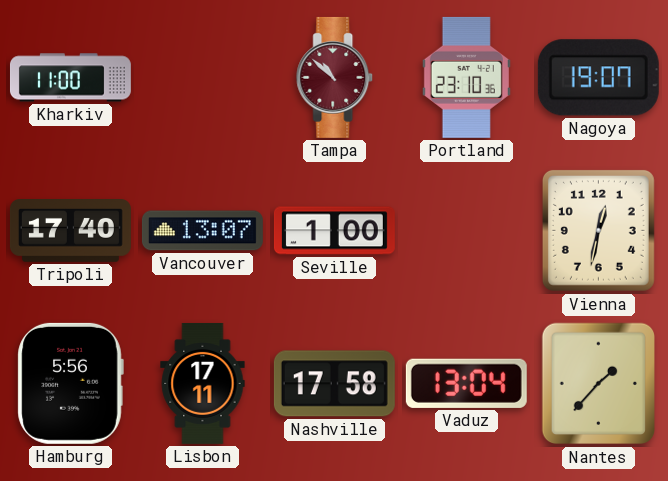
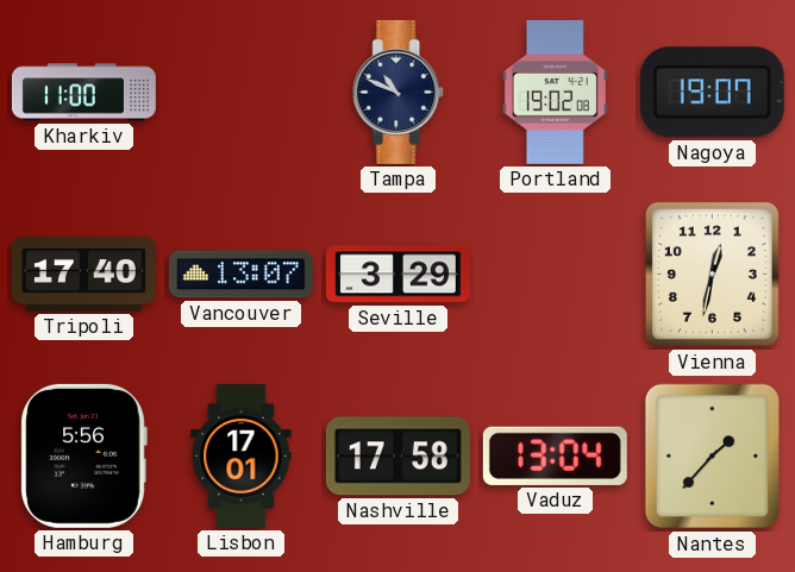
Tampa: 10:52 -> 10:49 (399, 92)
Tampa dial: burgundy -> navy (399, 92)
Portland: 23:10 -> 19:02 (555, 92)
Seville: 1:00 -> 3:29 (397, 275)
Lisbon: 17:11 -> 17:01 (242, 455)
